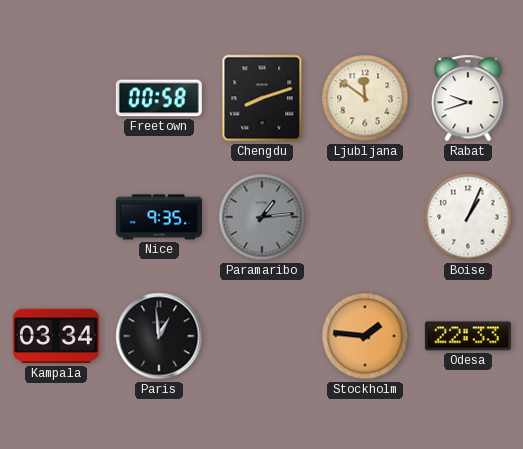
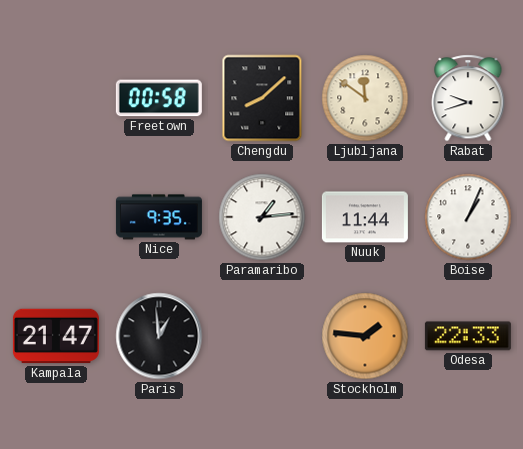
Chengdu: 8:12 -> 8:08 (262, 98)
Paramaribo dial: grey -> white (262, 217)
Nuuk: none -> 11:44 (365, 217)
Kampala: 03:34 -> 21:47 (56, 336)
